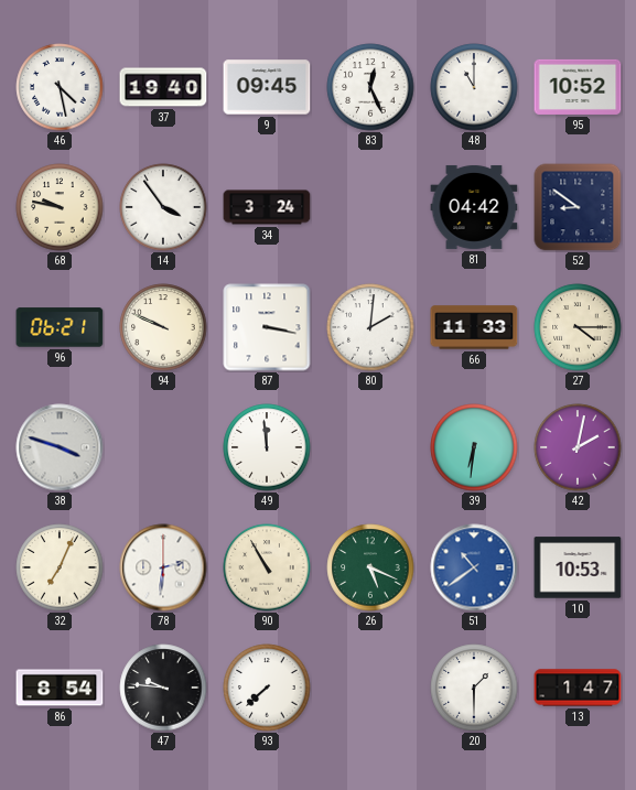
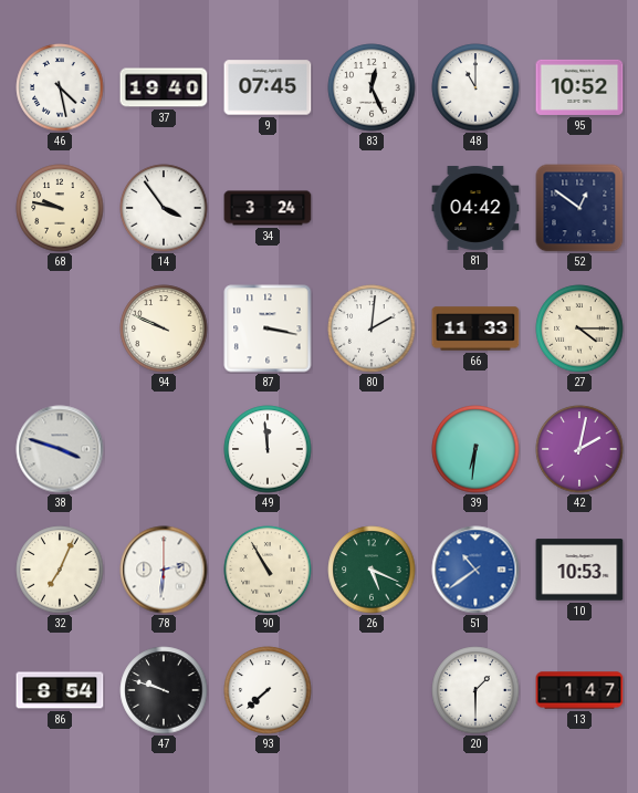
9: 09:45 -> 07:45 (268, 87)
52: 8:51 -> 12:51 (579, 208)
96: 06:21 -> none (60, 327)
47: 9:46 -> 9:48 (164, 690)
